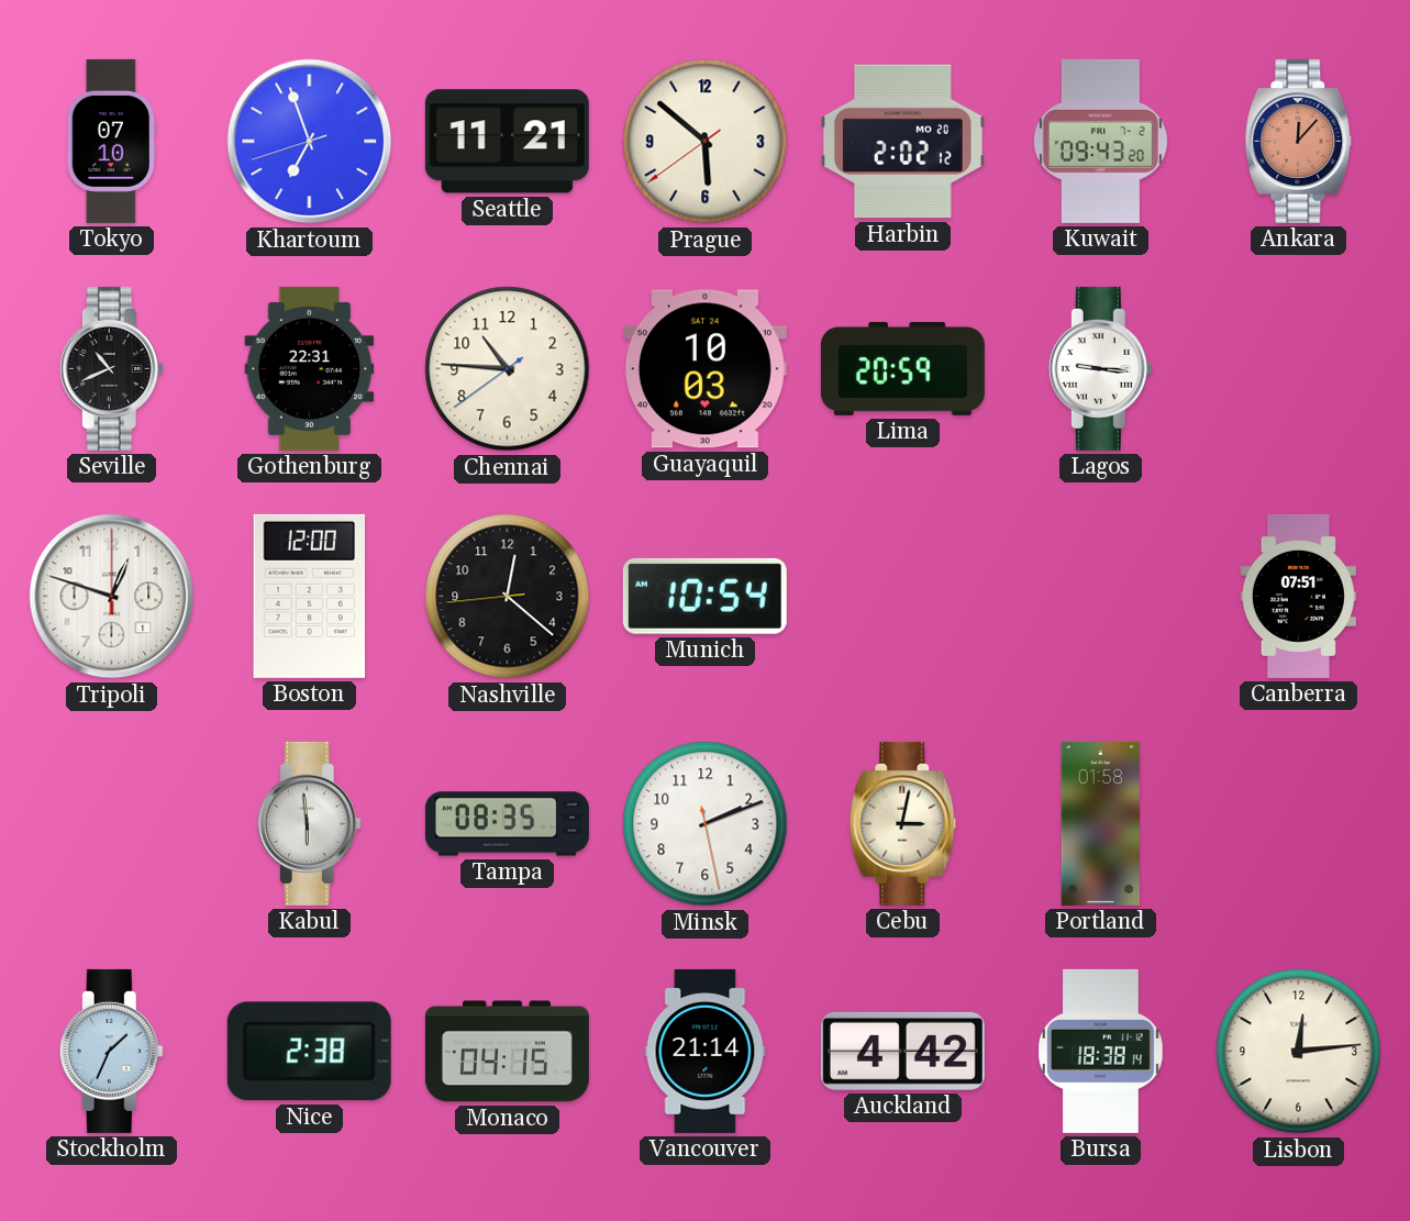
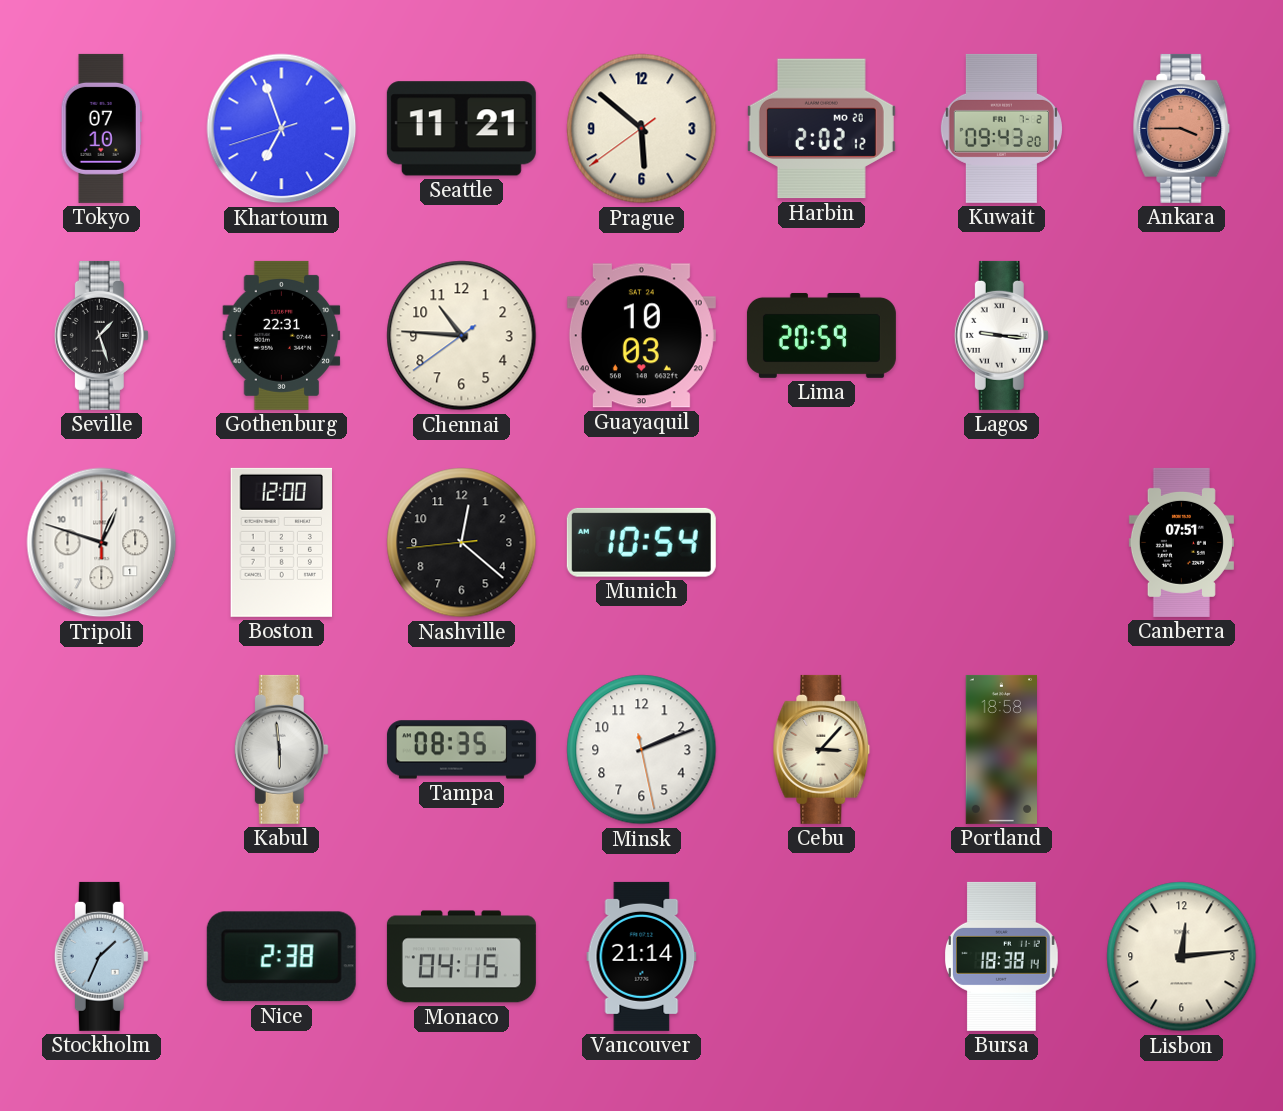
Ankara: 12:07 -> 3:45 (1182, 128)
Seville: 10:41 -> 1:27 (101, 335)
Cebu: 3:02 -> 3:07 (822, 749)
Portland: 01:58 -> 18:58 (1001, 749)
Auckland: 4:42 -> none (902, 1051)
